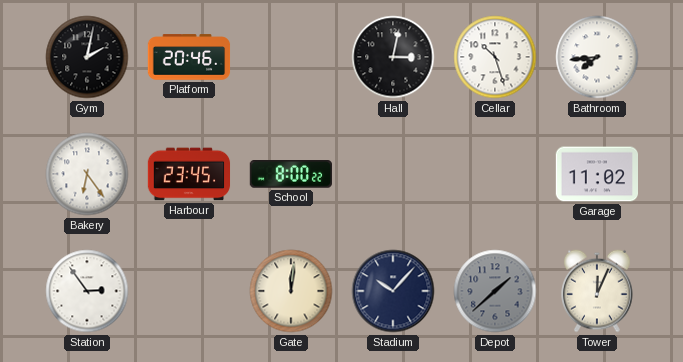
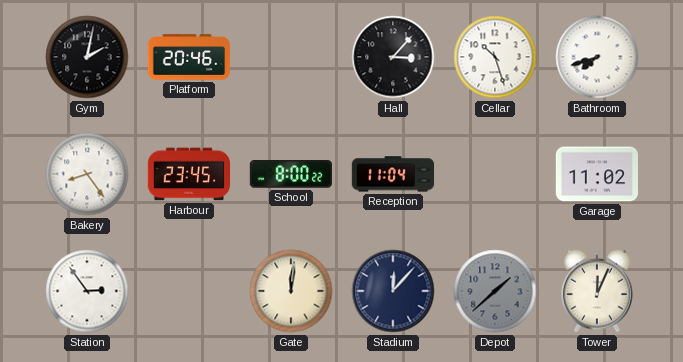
Hall: 3:02 -> 3:07 (393, 57)
Bathroom: 7:44 -> 7:42 (597, 57)
Bakery: 6:24 -> 8:24 (87, 174)
Reception: none -> 11:04 (393, 174)
Stadium: 10:07 -> 12:07 (393, 291)
